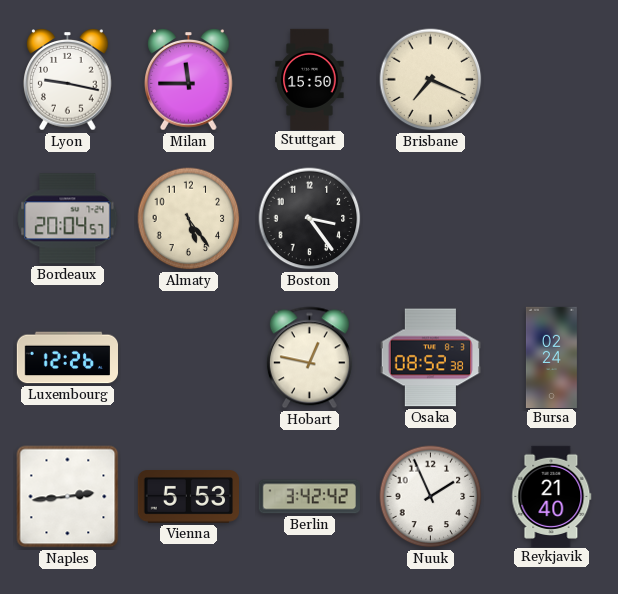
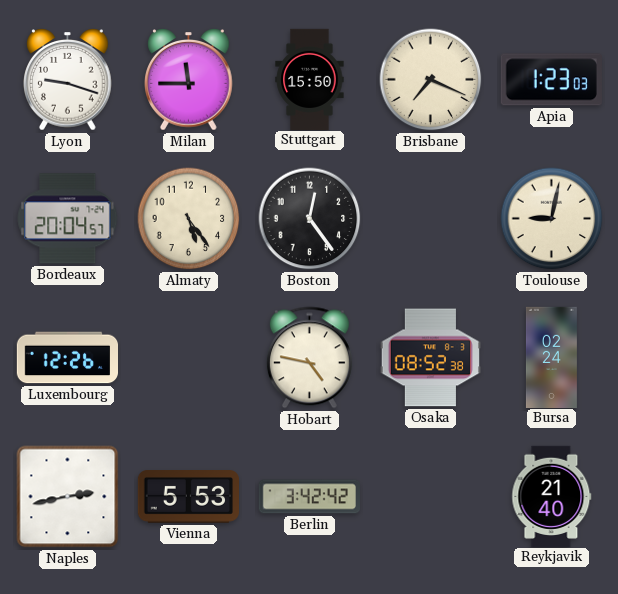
Lyon: 9:17 -> 9:18 (68, 80)
Apia: none -> 1:23 (551, 80)
Boston: 3:24 -> 12:24 (310, 219)
Toulouse: none -> 9:02 (552, 219)
Hobart: 12:47 -> 4:47 (309, 358)
Naples: 2:44 -> 2:43 (68, 497)
Nuuk: 1:56 -> none (431, 497)
